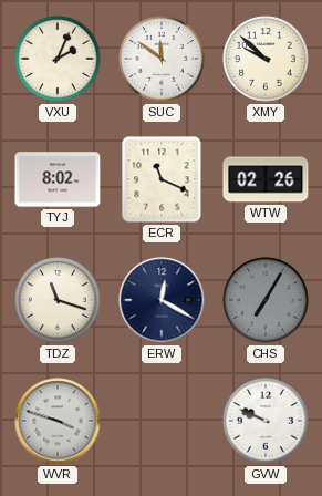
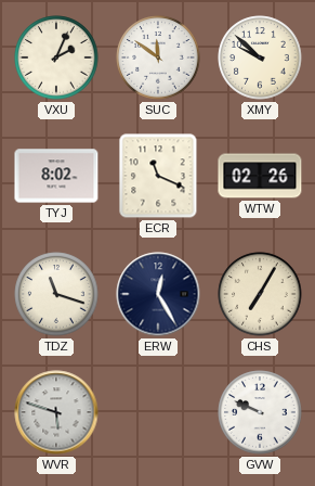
ERW: 12:20 -> 12:25 (158, 294)
CHS dial: grey -> cream (260, 294)
WVR: 3:48 -> 5:48 (56, 412)
